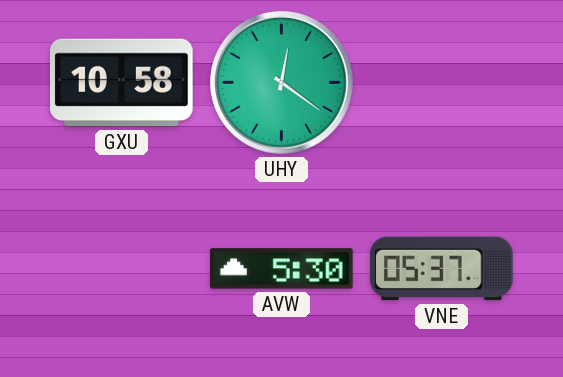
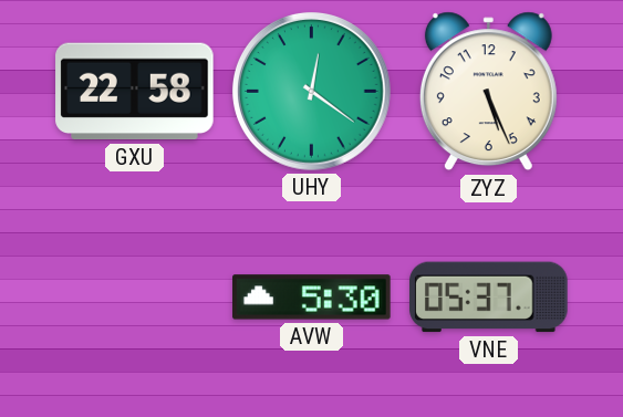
GXU: 10:58 -> 22:58 (135, 92)
ZYZ: none -> 5:26 (488, 92)
